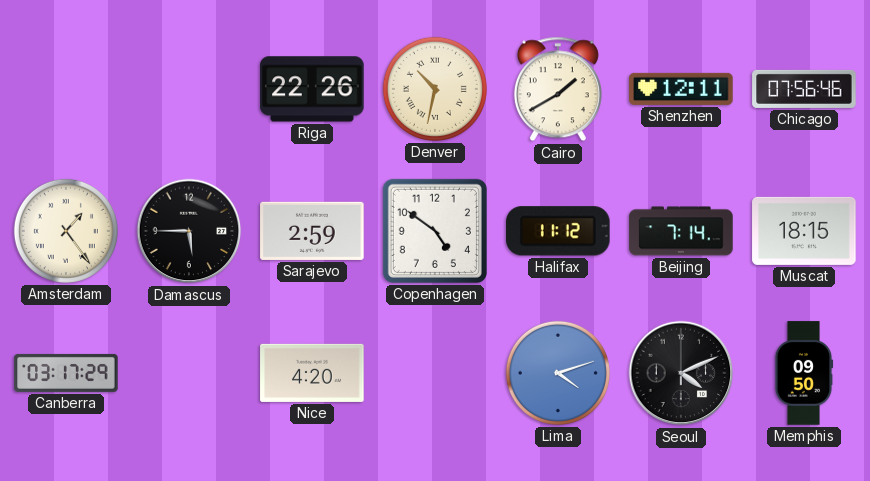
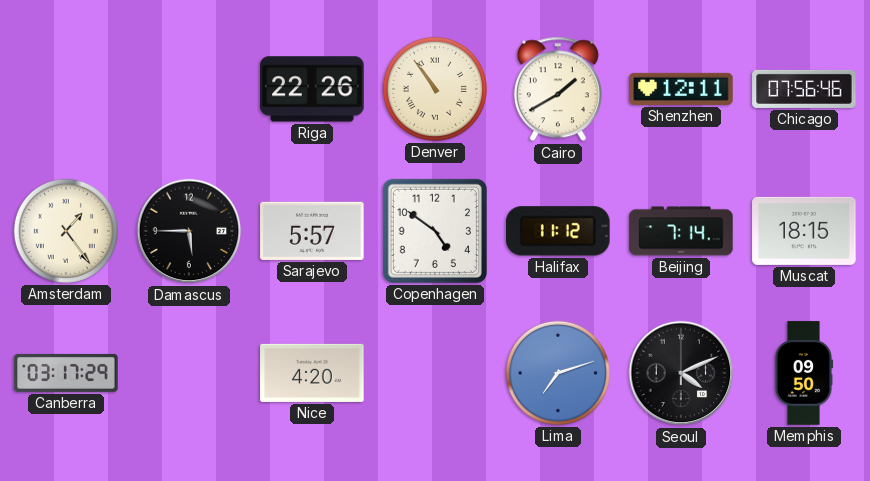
Denver: 10:32 -> 10:54 (435, 89)
Sarajevo: 2:59 -> 5:57 (312, 231)
Lima: 4:12 -> 7:12 (558, 373)
